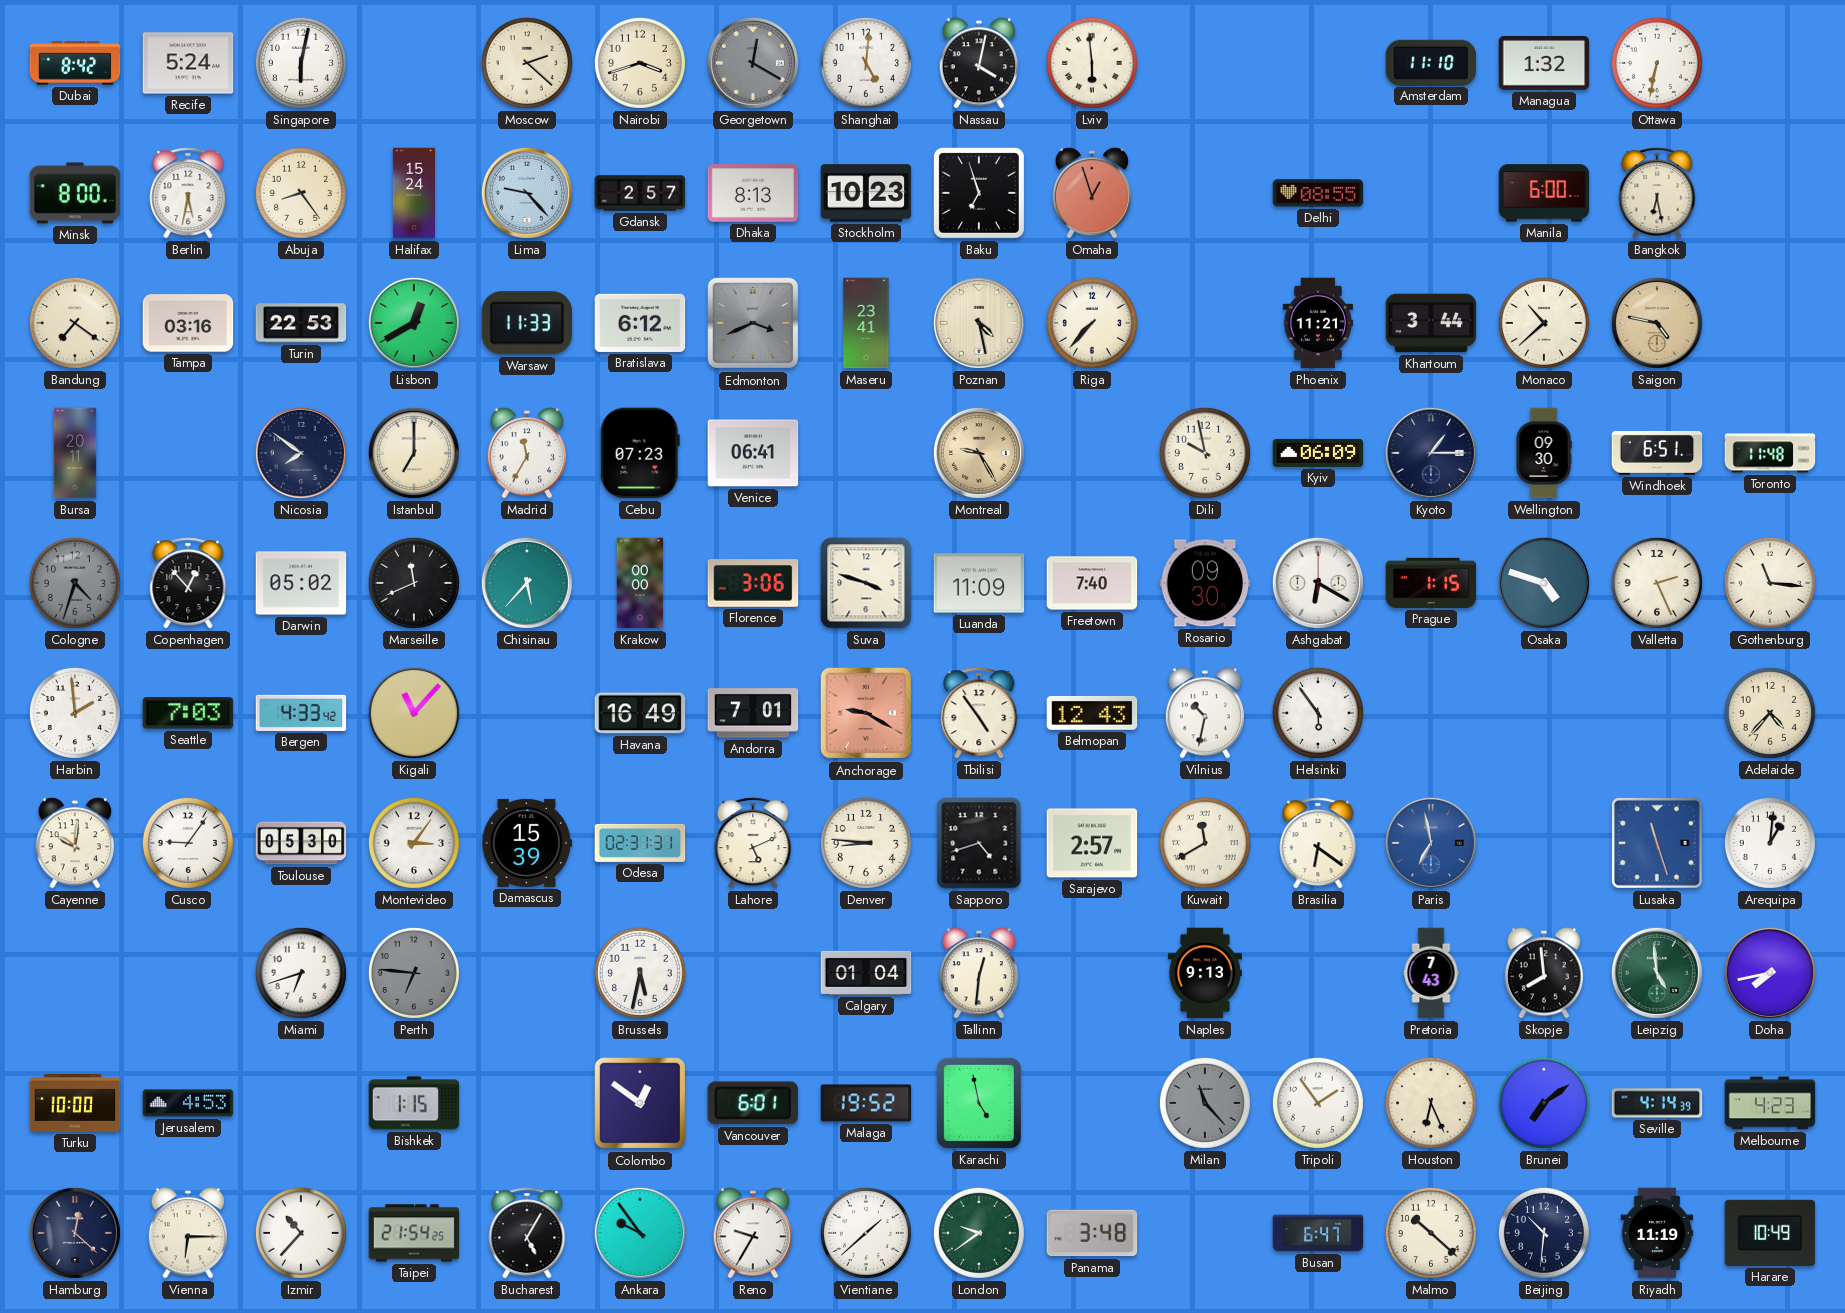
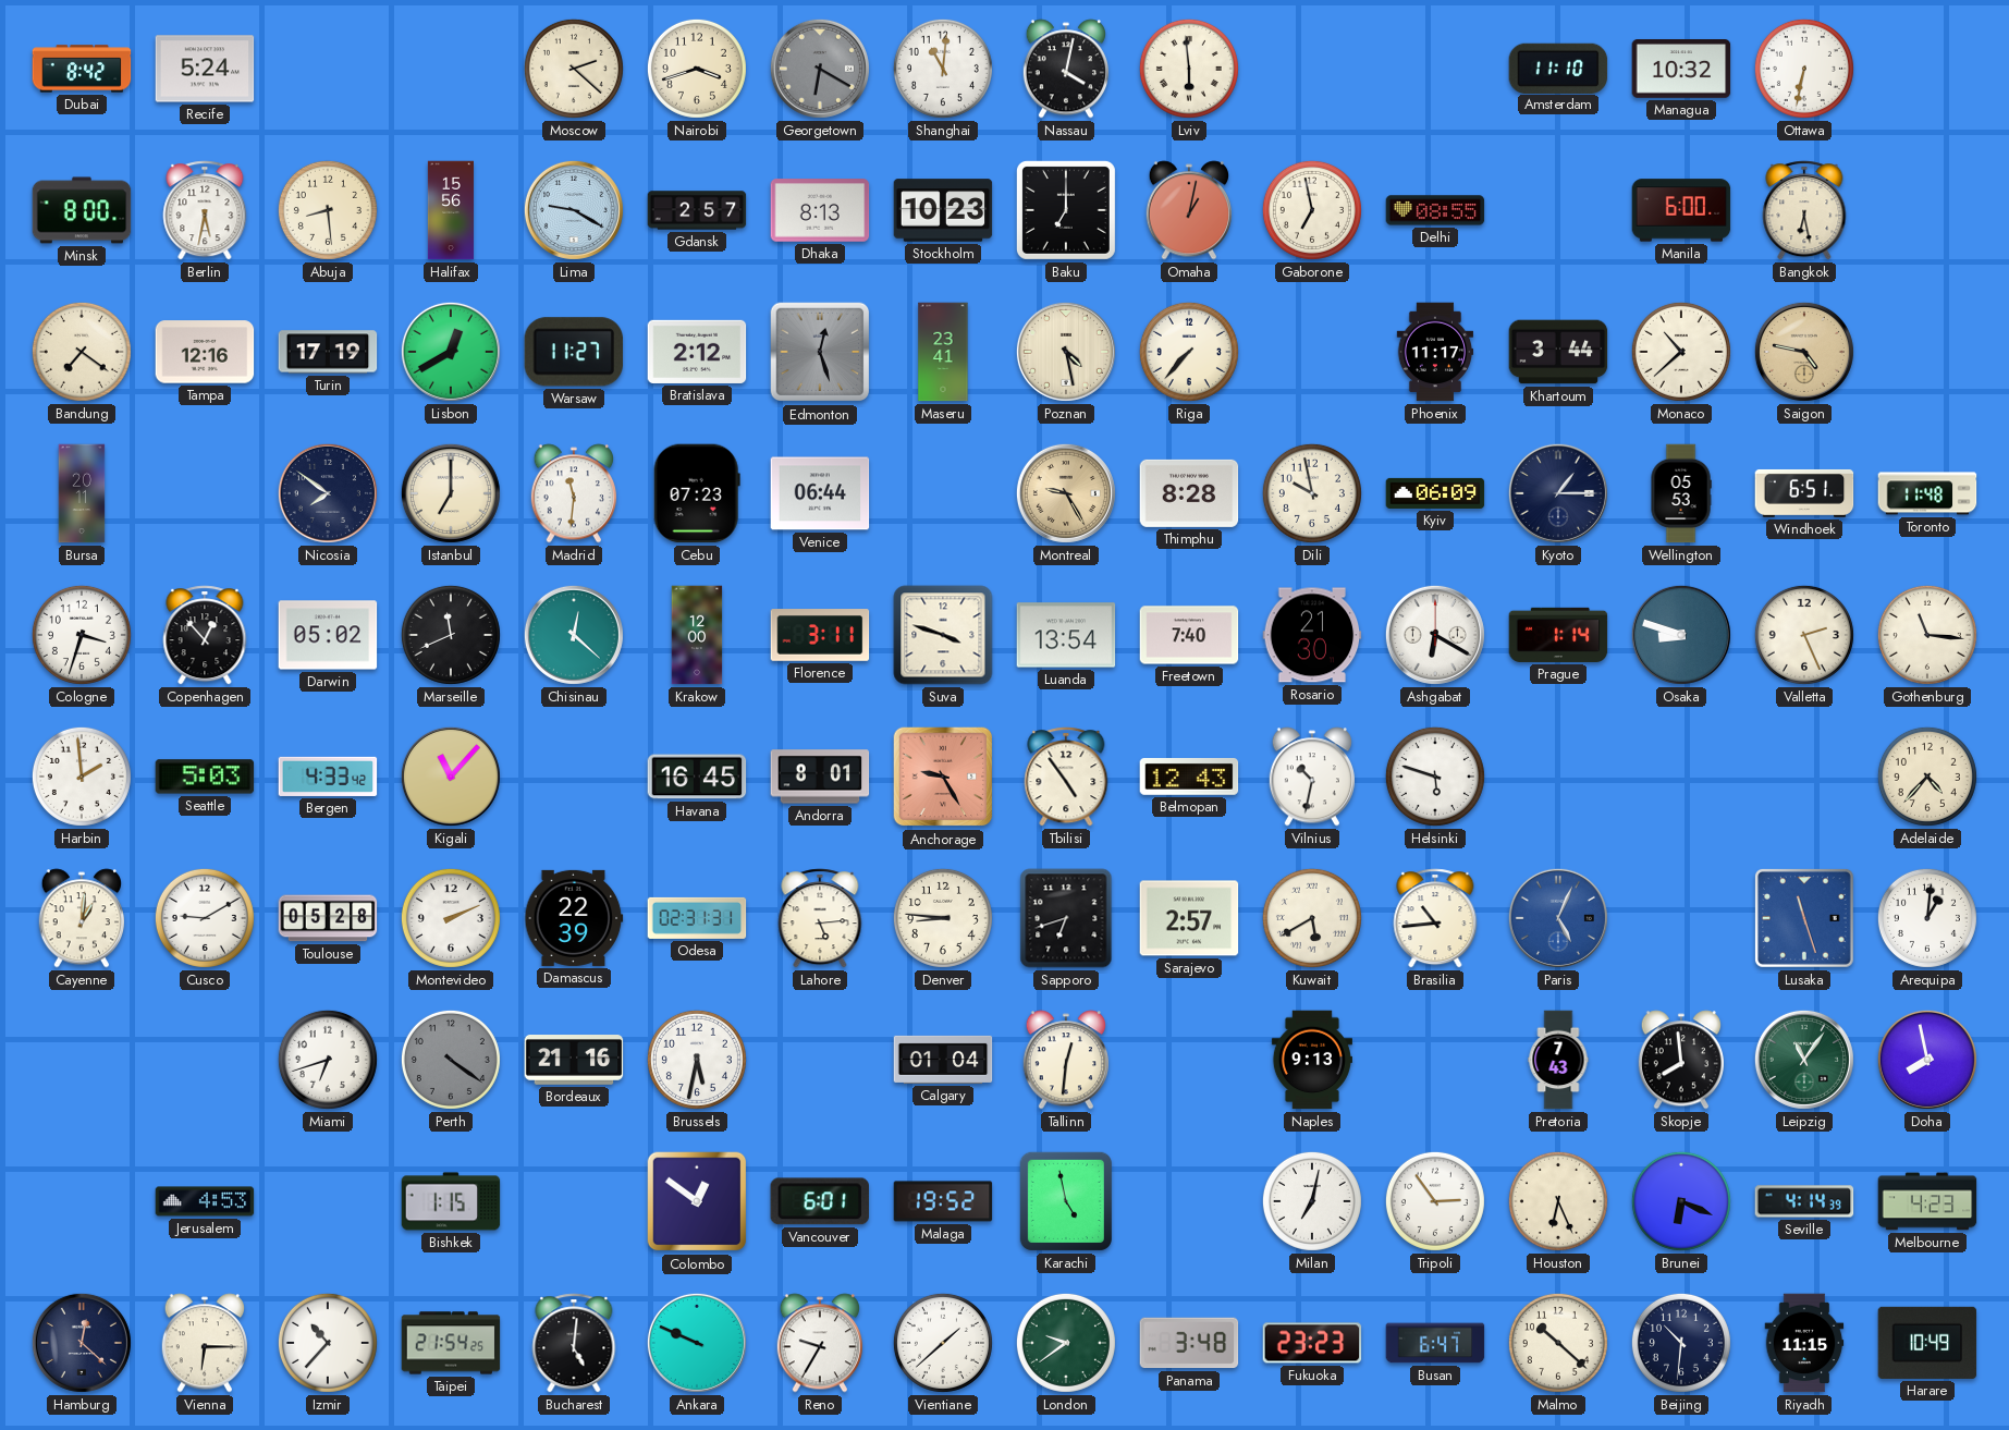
Singapore: 6:02 -> none (301, 63)
Georgetown: 12:20 -> 6:20 (820, 69)
Shanghai: 5:01 -> 11:01 (943, 69)
Managua: 1:32 -> 10:32 (1681, 70)
Abuja: 8:24 -> 8:29 (328, 210)
Halifax: 15:24 -> 15:56 (451, 210)
Lima: 9:23 -> 9:20 (574, 210)
Baku: 6:57 -> 7:00 (1066, 210)
Omaha: 12:57 -> 1:02 (1188, 210)
Gaborone: none -> 6:58 (1312, 210)
Tampa: 03:16 -> 12:16 (205, 352)
Turin: 22:53 -> 17:19 (328, 352)
Warsaw: 11:33 -> 11:27 (573, 352)
Bratislava: 6:12 -> 2:12 (697, 352)
Edmonton: 3:41 -> 12:27 (820, 352)
Phoenix: 11:21 -> 11:17 (1435, 352)
Madrid: 11:35 -> 11:31 (573, 493)
Venice: 06:41 -> 06:44 (820, 493)
Thimphu: none -> 8:28 (1189, 493)
Wellington: 09:30 -> 05:53 (1681, 493)
Cologne: 4:33 -> 3:33 (82, 635)
Cologne dial: grey -> white (82, 635)
Chisinau: 5:37 -> 12:22 (574, 635)
Krakow: 00:00 -> 12:00 (697, 635)
Florence: 3:06 -> 3:11 (820, 635)
Luanda: 11:09 -> 13:54 (1066, 635)
Rosario: 09:30 -> 21:30 (1312, 635)
Prague: 1:15 -> 1:14 (1558, 635)
Osaka: 4:48 -> 8:48 (1681, 635)
Seattle: 7:03 -> 5:03 (205, 777)
Havana: 16:49 -> 16:45 (697, 777)
Andorra: 7:01 -> 8:01 (820, 777)
Anchorage: 9:20 -> 9:25 (943, 777)
Helsinki: 5:54 -> 5:48 (1435, 777)
Cayenne: 10:01 -> 1:01 (81, 918)
Cusco: 9:06 -> 9:10 (205, 918)
Toulouse: 05:30 -> 05:28 (328, 918)
Montevideo: 3:06 -> 2:11 (451, 918)
Damascus: 15:39 -> 22:39 (574, 918)
Lahore: 5:11 -> 5:14 (820, 918)
Sapporo: 4:42 -> 6:42 (1066, 918)
Kuwait: 11:40 -> 5:40 (1312, 918)
Brasilia: 6:21 -> 10:44 (1435, 918)
Paris: 6:58 -> 5:04 (1558, 918)
Perth: 6:46 -> 4:21 (451, 1060)
Bordeaux: none -> 21:16 (574, 1061)
Leipzig: 4:59 -> 11:06 (1804, 1060)
Doha: 7:43 -> 7:58 (1927, 1060)
Turku: 10:00 -> none (75, 1103)
Milan: 11:23 -> 7:02 (1312, 1201)
Milan dial: grey -> white (1312, 1201)
Tripoli: 1:54 -> 2:54 (1435, 1201)
Brunei: 7:09 -> 6:19 (1681, 1201)
Bucharest: 5:05 -> 5:01 (574, 1343)
Ankara: 9:54 -> 9:49 (697, 1343)
Fukuoka: none -> 23:23 (1312, 1343)
Riyadh: 11:19 -> 11:15 (1804, 1343)
